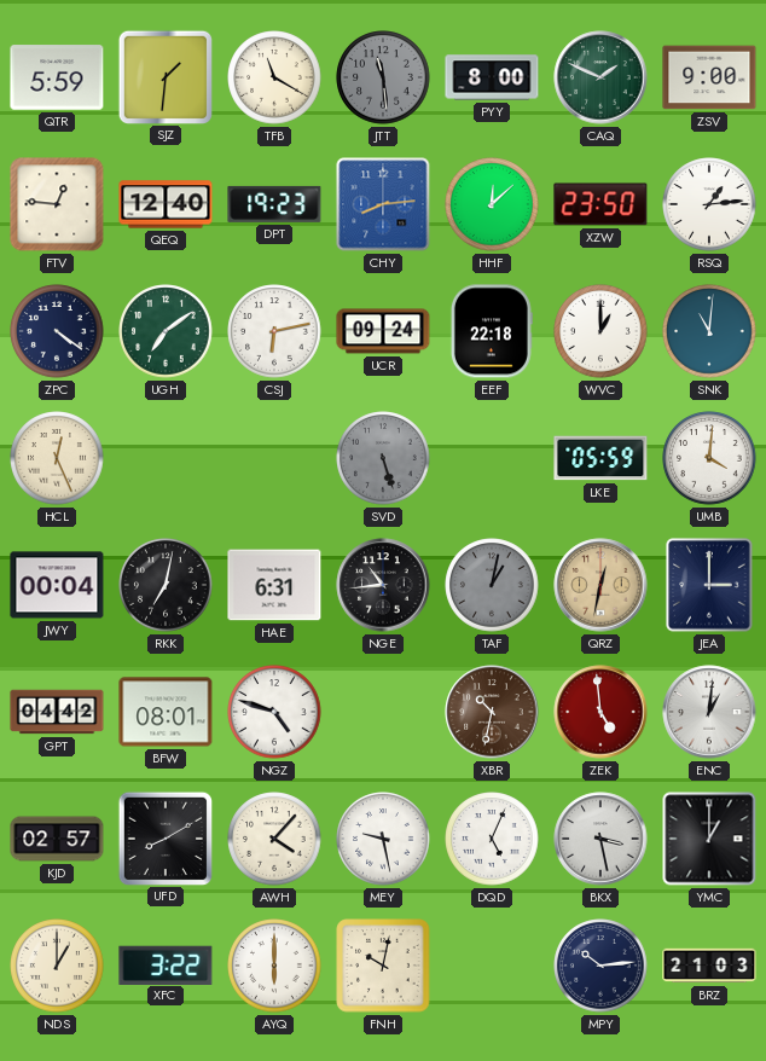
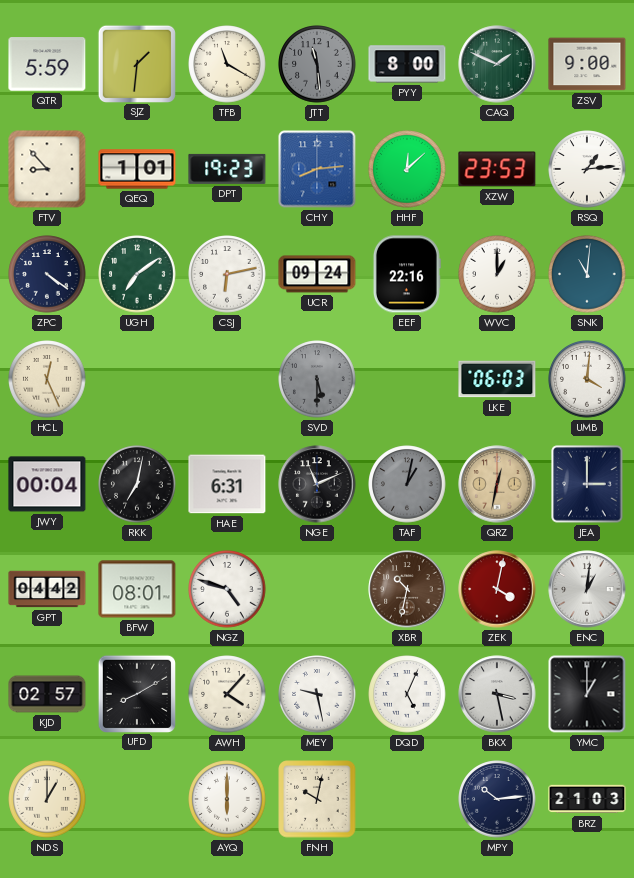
FTV: 12:46 -> 8:53 (47, 169)
QEQ: 12:40 -> 1:01 (137, 169)
XZW: 23:50 -> 23:53 (497, 169)
EEF: 22:18 -> 22:16 (407, 274)
SVD: 5:27 -> 5:30 (317, 379)
LKE: 05:59 -> 06:03 (497, 379)
NGE: 10:44 -> 11:11 (317, 484)
ZEK: 4:59 -> 4:02 (497, 589)
XFC: 3:22 -> none (166, 964)
